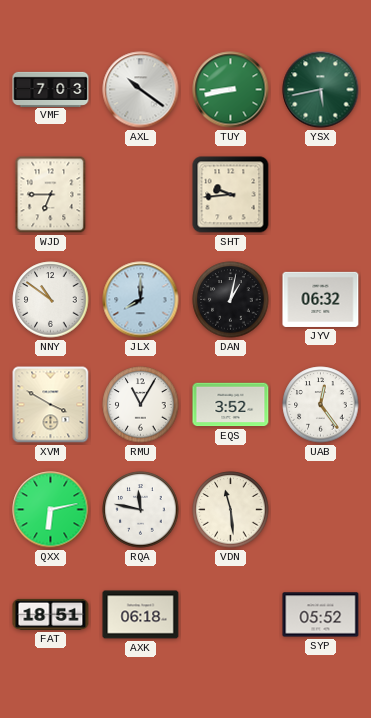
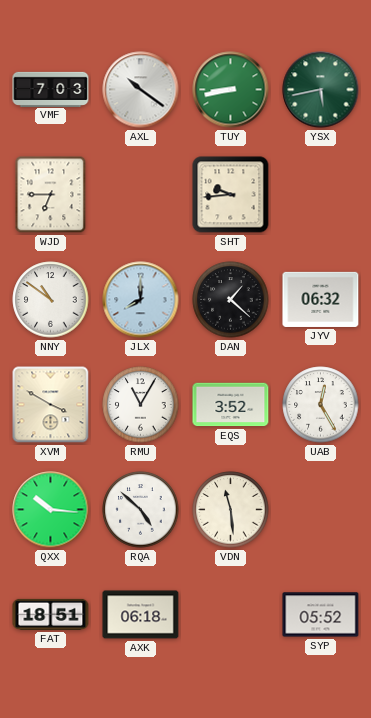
DAN: 1:02 -> 1:22 (231, 300)
UAB: 12:24 -> 12:25 (321, 405)
QXX: 6:13 -> 10:16 (51, 510)
RQA: 11:47 -> 4:52 (141, 510)
